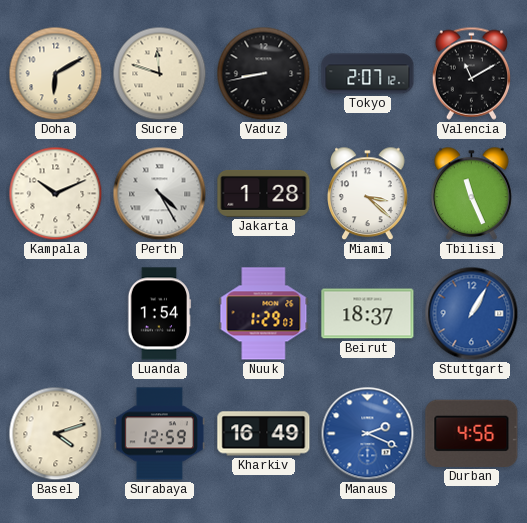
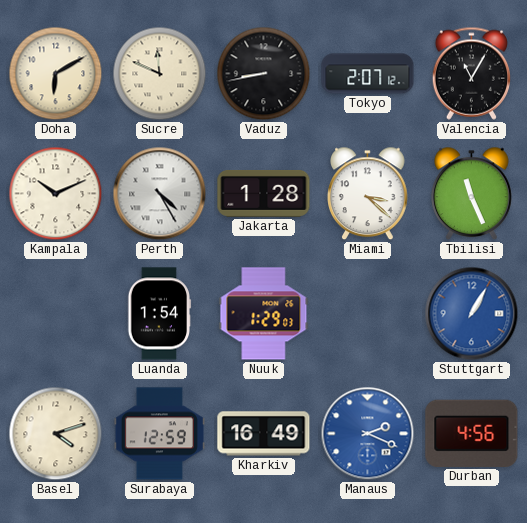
Sucre: 11:48 -> 11:49 (160, 74)
Valencia: 11:10 -> 11:05 (471, 73)
Beirut: 18:37 -> none (368, 314)
